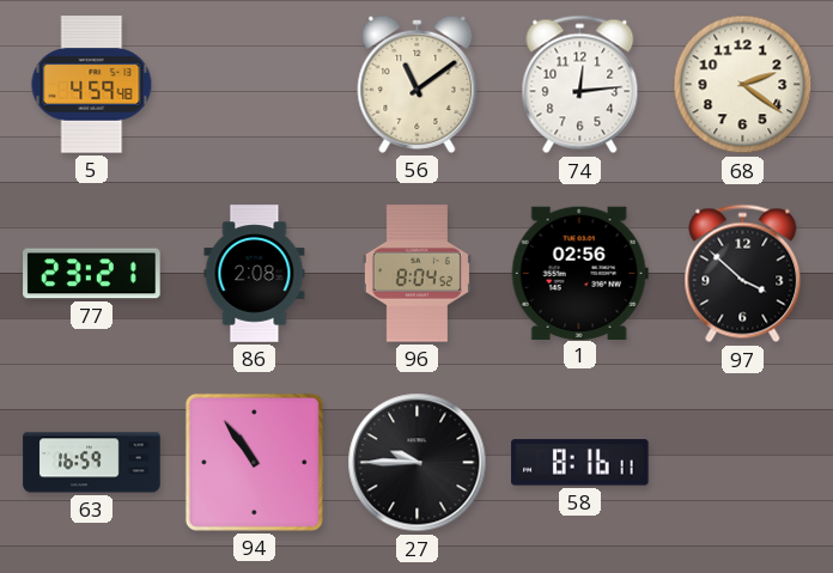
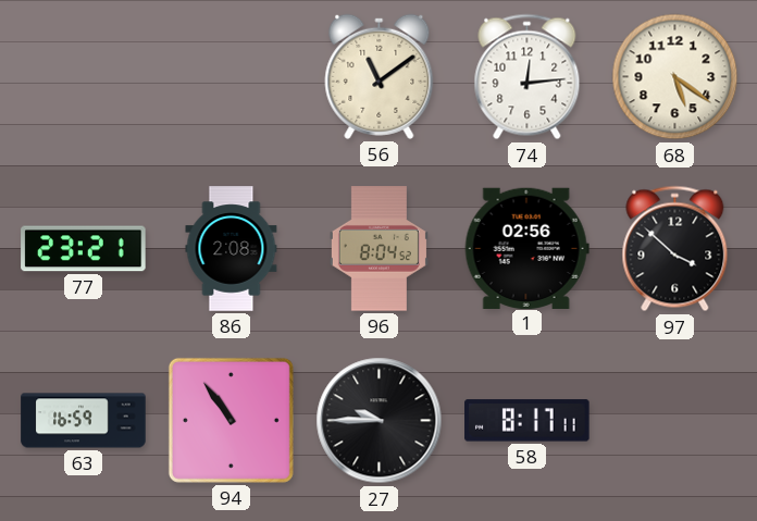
5: 4:59 -> none (92, 85)
68: 2:21 -> 5:21 (675, 77)
58: 8:16 -> 8:17 (528, 421)
